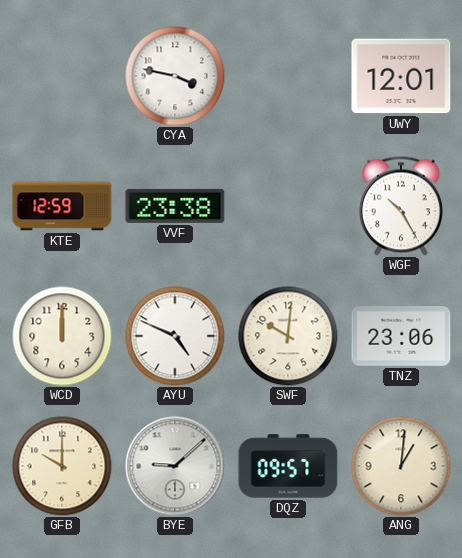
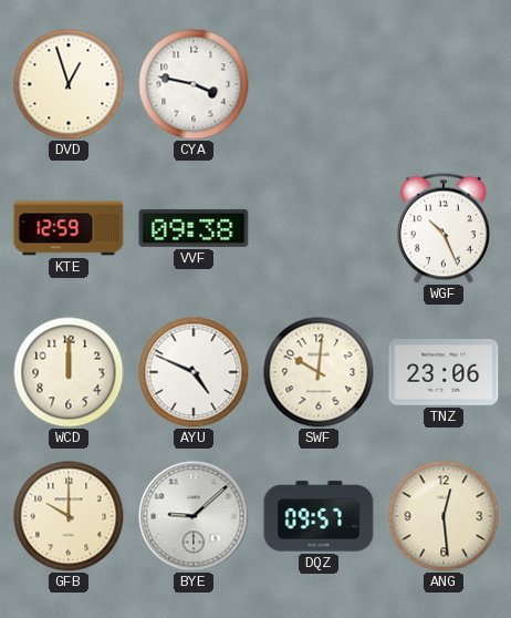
DVD: none -> 12:57 (69, 84)
UWY: 12:01 -> none (401, 76)
VVF: 23:38 -> 09:38 (194, 228)
WGF: 10:25 -> 10:26 (444, 228)
ANG: 1:01 -> 12:29 (444, 516)
